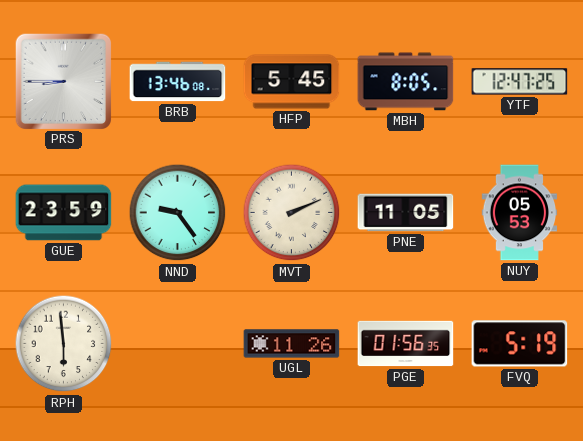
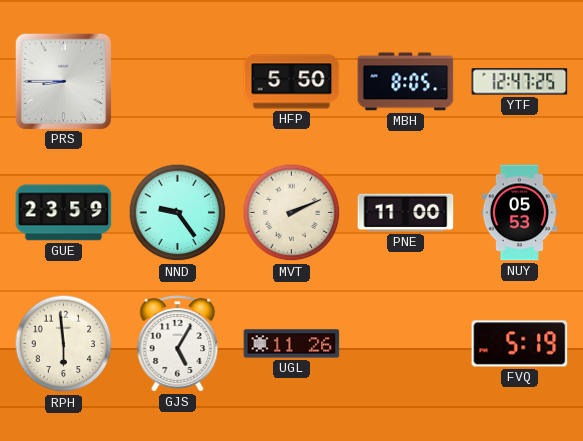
BRB: 13:46 -> none (178, 82)
HFP: 5:45 -> 5:50 (292, 82)
PNE: 11:05 -> 11:00 (406, 213)
GJS: none -> 5:05 (178, 344)
PGE: 01:56 -> none (406, 344)
